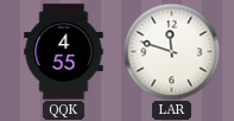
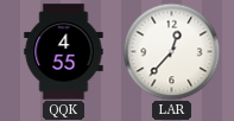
LAR: 11:48 -> 12:37 (171, 51)
